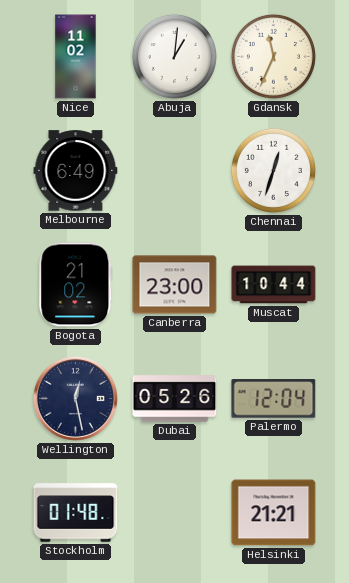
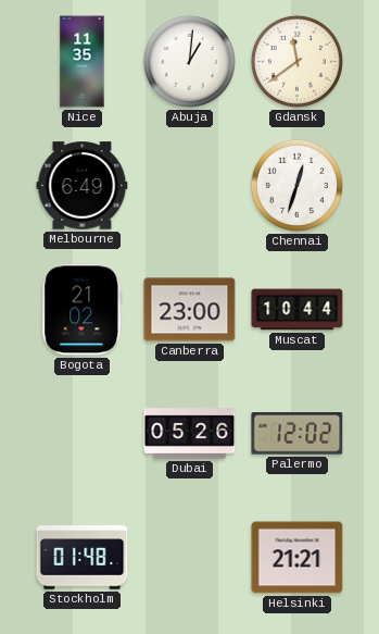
Nice: 11:02 -> 11:35 (83, 62)
Gdansk: 11:34 -> 11:39 (296, 61)
Wellington: 12:28 -> none (75, 398)
Palermo: 12:04 -> 12:02 (298, 434)
